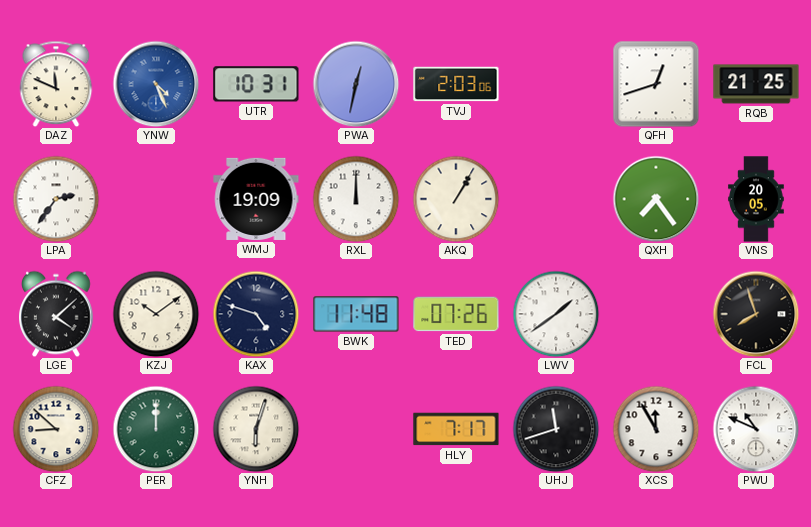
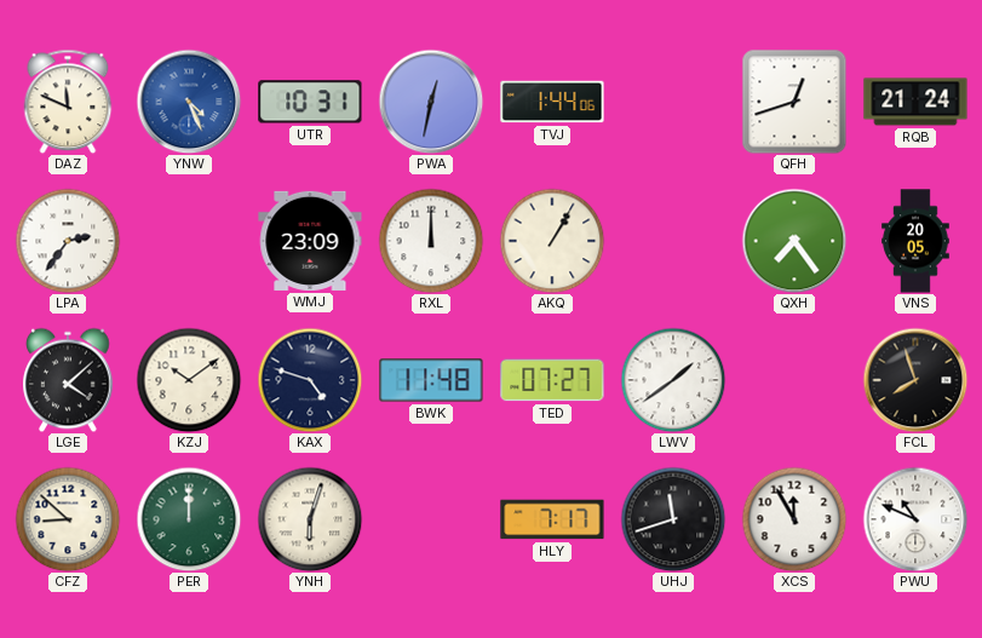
TVJ: 2:03 -> 1:44 (552, 102)
RQB: 21:25 -> 21:24 (915, 102)
WMJ: 19:09 -> 23:09 (310, 241)
TED: 07:26 -> 07:27 (552, 380)
